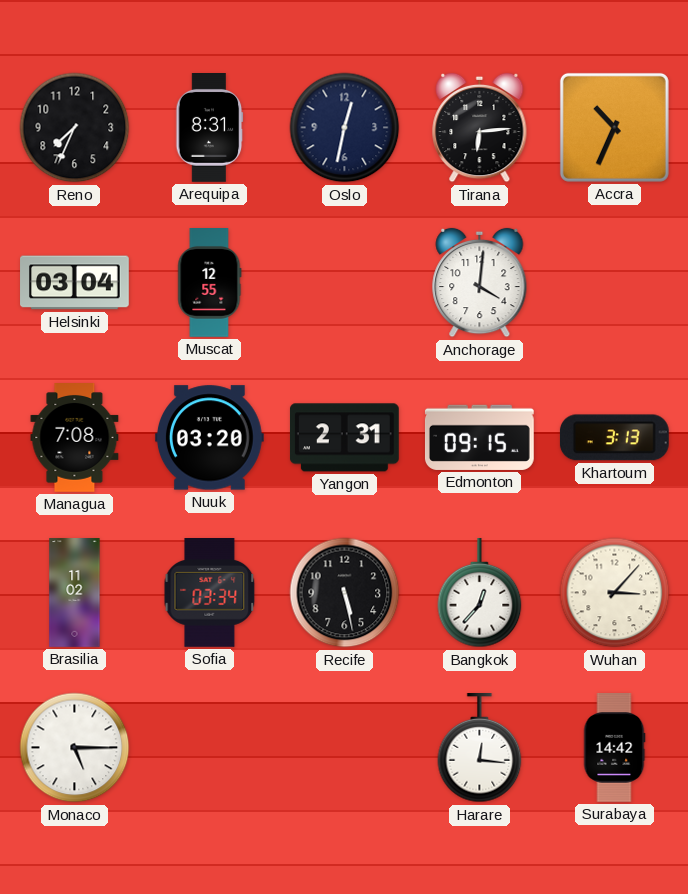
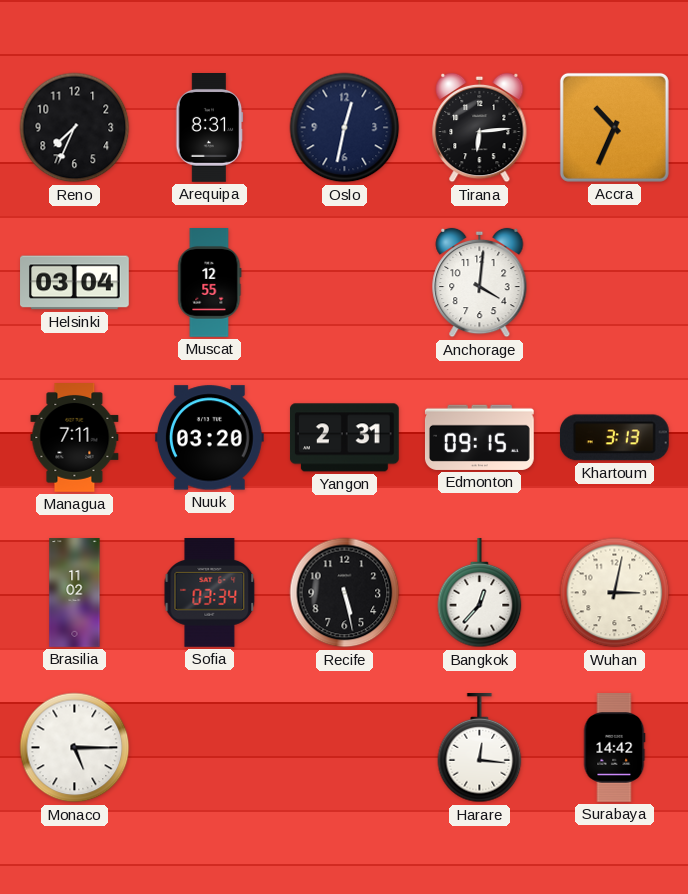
Managua: 7:08 -> 7:11 (75, 438)
Wuhan: 3:07 -> 3:02 (615, 593)
